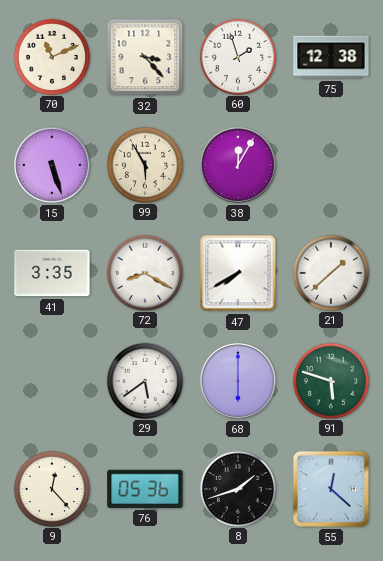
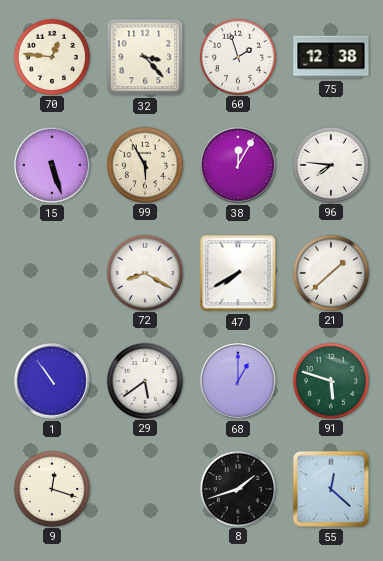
70: 11:11 -> 12:46 (51, 56)
96: none -> 7:46 (330, 164)
41: 3:35 -> none (52, 273)
1: none -> 10:54 (53, 382)
68: 6:00 -> 1:00 (239, 382)
9: 12:23 -> 12:18 (51, 488)
76: 05:36 -> none (145, 489)
